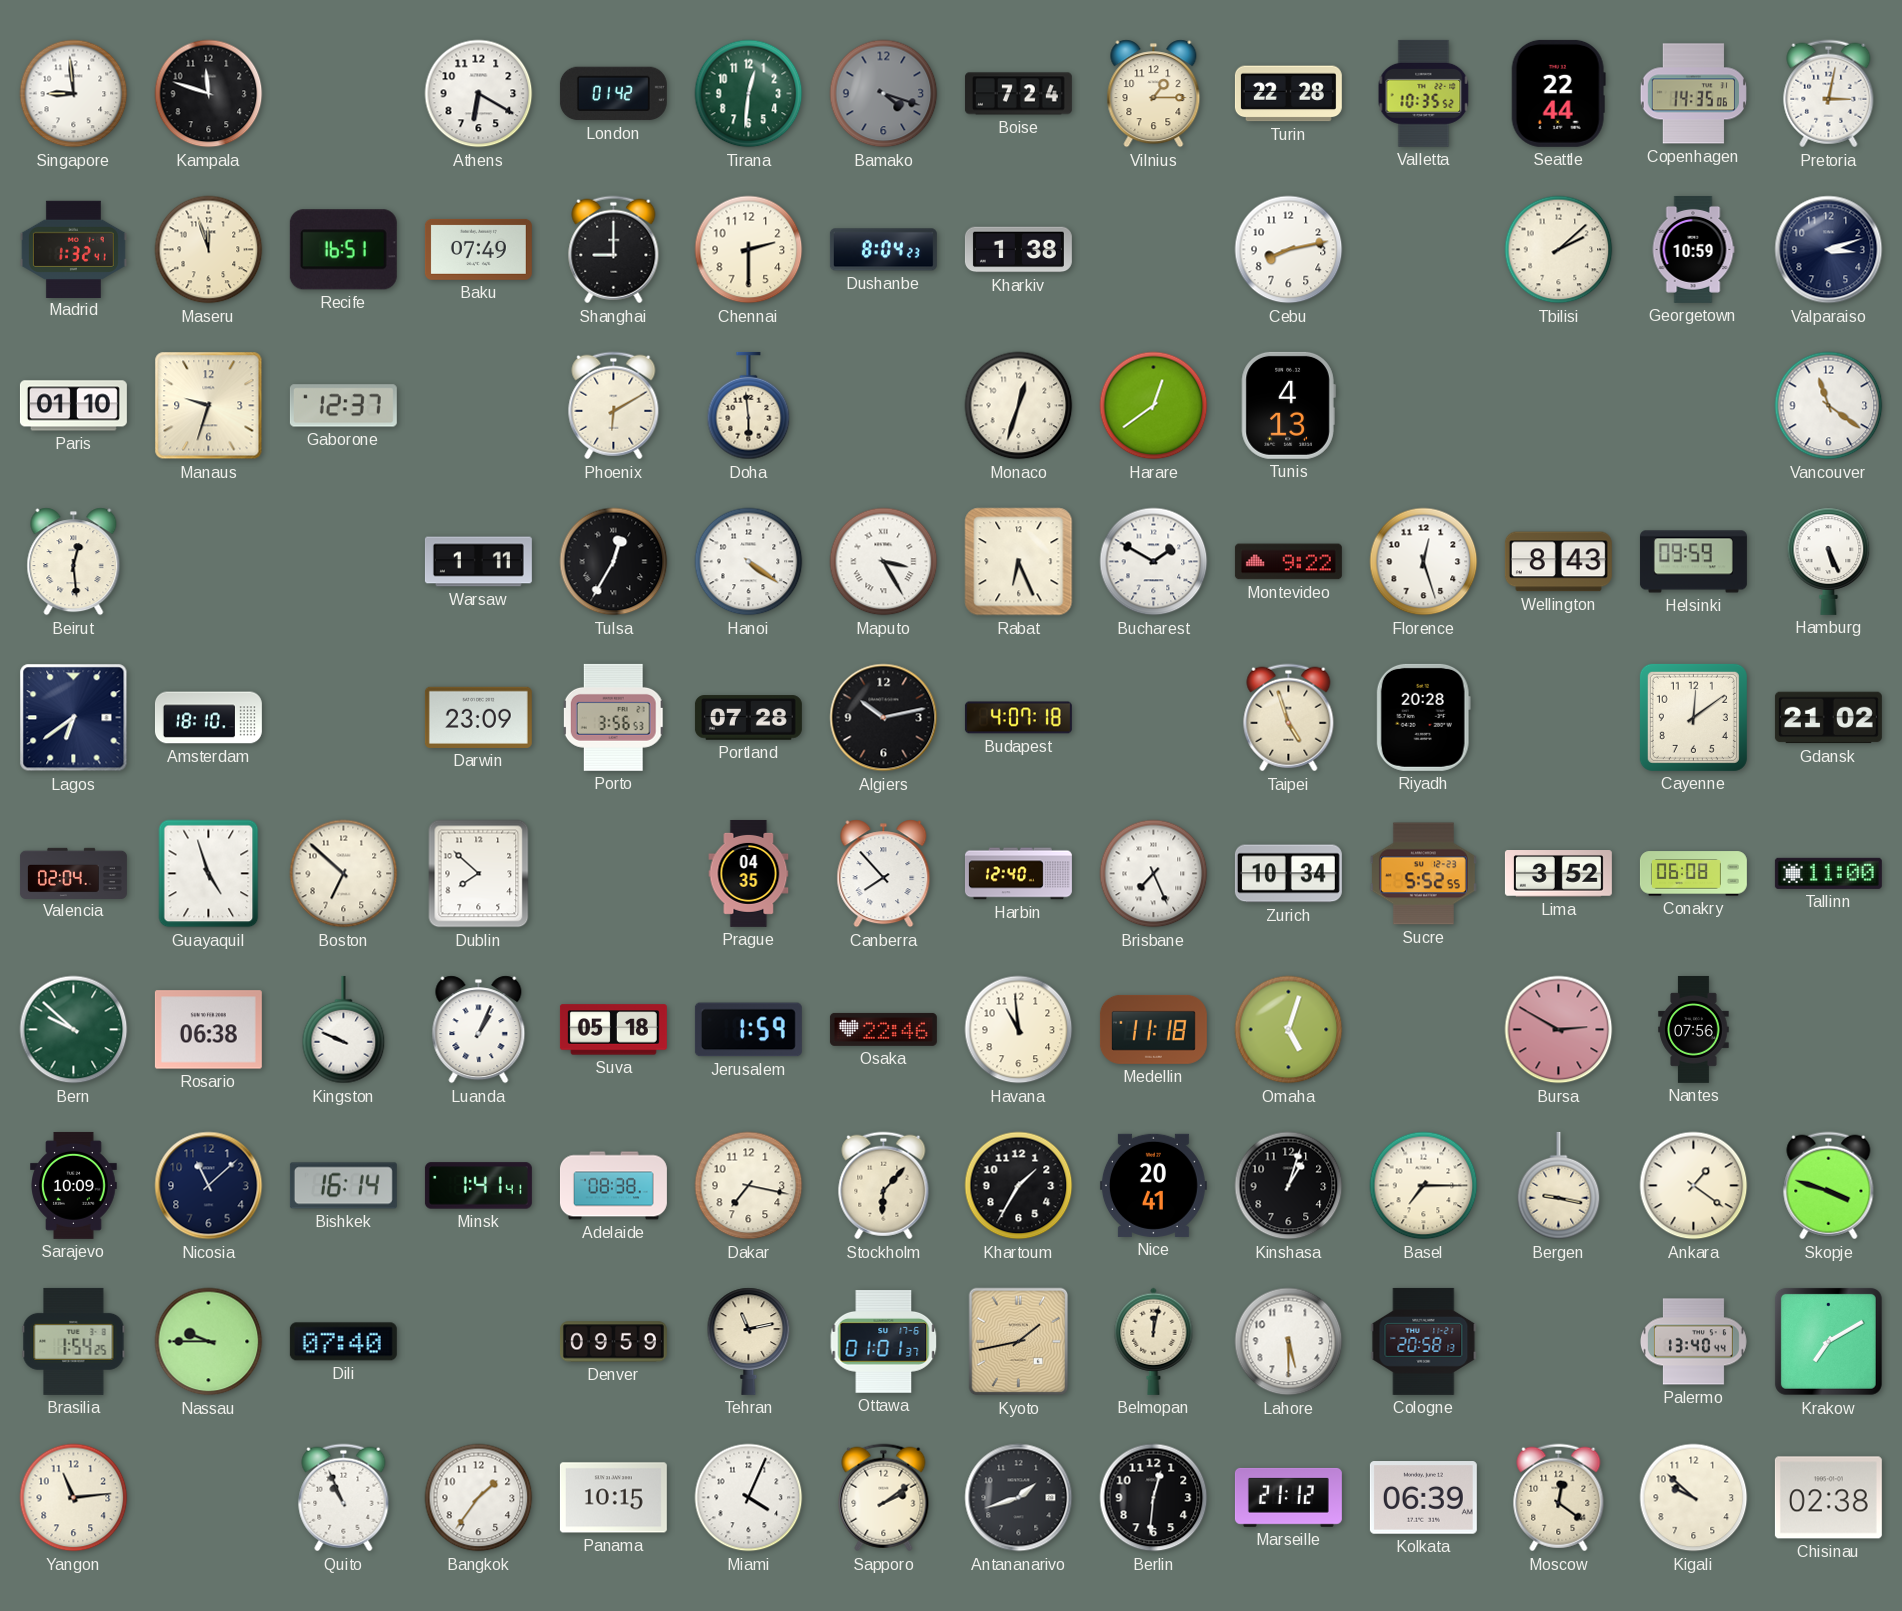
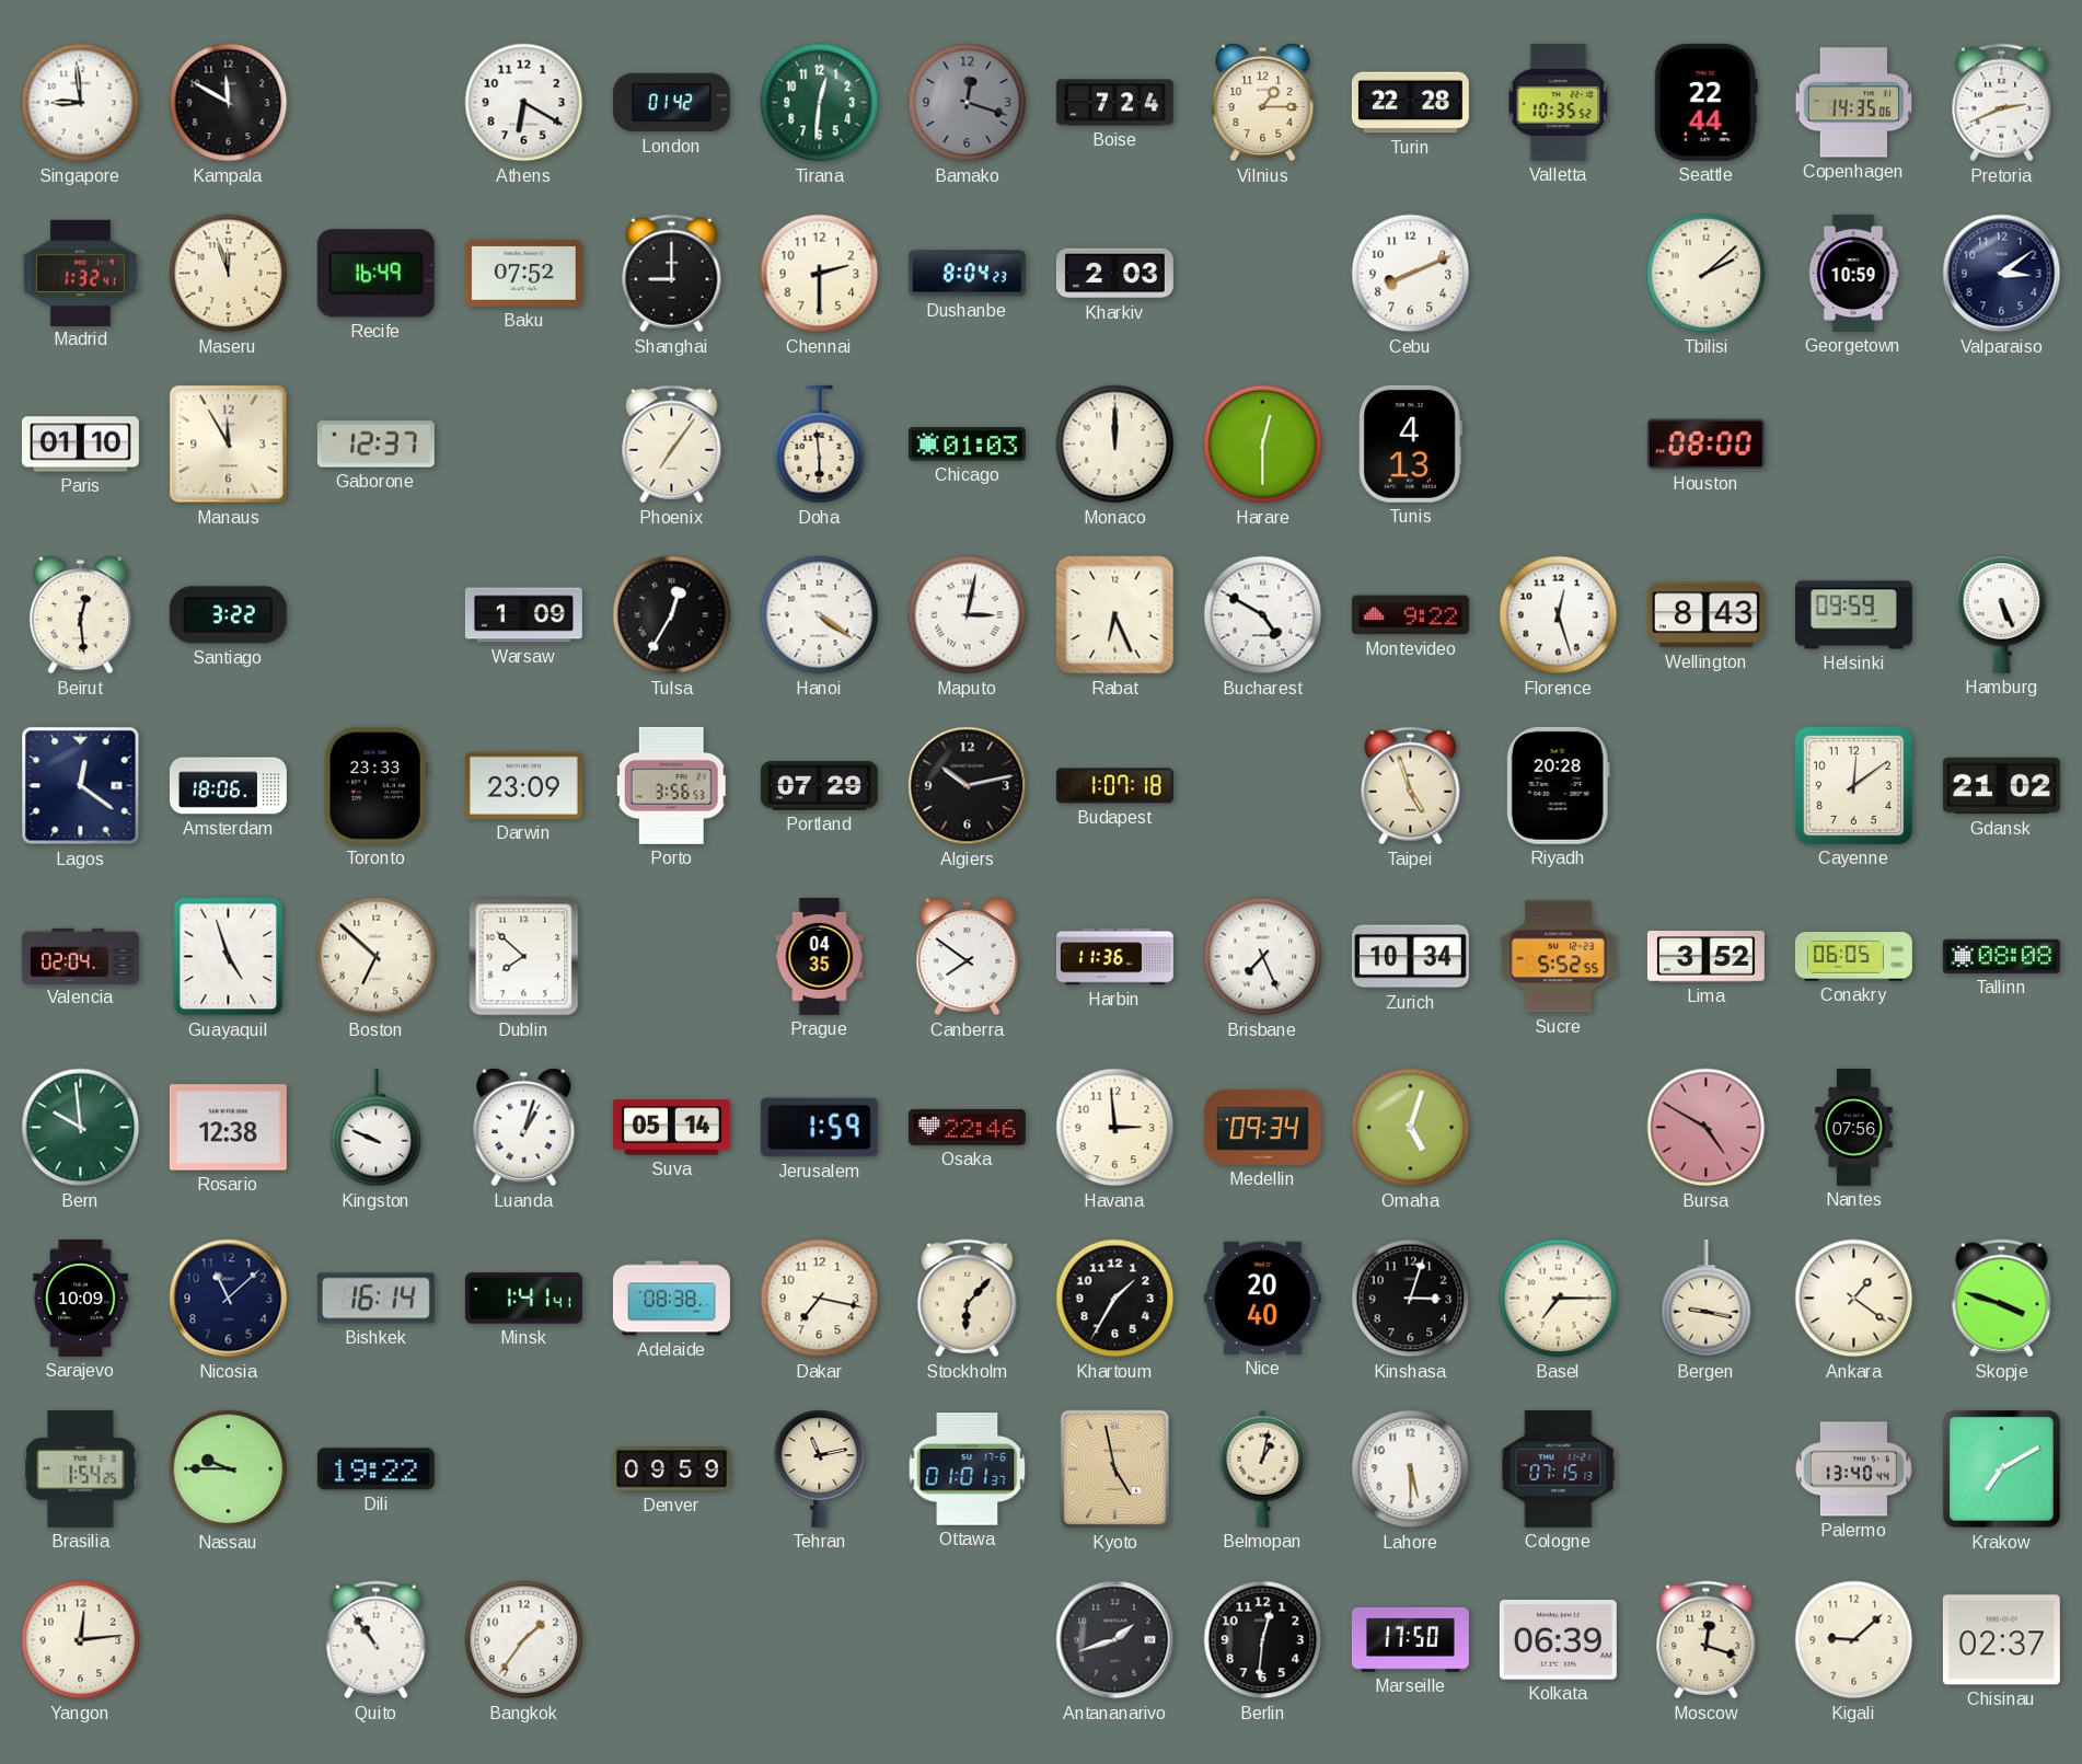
Kampala: 11:48 -> 11:50 (229, 103)
Bamako: 4:18 -> 12:18 (968, 103)
Pretoria: 3:02 -> 2:41 (2002, 103)
Recife: 16:51 -> 16:49 (375, 274)
Baku: 07:49 -> 07:52 (523, 273)
Kharkiv: 1:38 -> 2:03 (1114, 274)
Cebu: 8:13 -> 8:11 (1411, 274)
Valparaiso: 3:12 -> 3:09 (2002, 274)
Manaus: 9:33 -> 11:55 (229, 445)
Phoenix: 6:10 -> 7:06 (672, 445)
Chicago: none -> 01:03 (967, 445)
Monaco: 12:33 -> 12:00 (1115, 445)
Harare: 12:39 -> 12:30 (1263, 445)
Houston: none -> 08:00 (1705, 445)
Vancouver: 11:21 -> none (1829, 406)
Santiago: none -> 3:22 (228, 615)
Warsaw: 1:11 -> 1:09 (523, 615)
Maputo: 3:25 -> 3:02 (968, 615)
Bucharest: 1:50 -> 4:50 (1263, 615)
Lagos: 6:39 -> 12:21 (81, 786)
Amsterdam: 18:10 -> 18:06 (228, 786)
Toronto: none -> 23:33 (375, 785)
Portland: 07:28 -> 07:29 (819, 786)
Budapest: 4:07 -> 1:07 (1114, 786)
Canberra: 7:53 -> 7:51 (968, 957)
Harbin: 12:40 -> 11:36 (1114, 957)
Conakry: 06:08 -> 06:05 (1853, 957)
Tallinn: 11:00 -> 08:08 (2001, 956)
Bern: 9:52 -> 9:59 (81, 1128)
Rosario: 06:38 -> 12:38 (228, 1128)
Luanda: 1:04 -> 1:03 (524, 1128)
Suva: 05:18 -> 05:14 (671, 1128)
Havana: 10:59 -> 2:59 (1115, 1128)
Medellin: 11:18 -> 09:34 (1262, 1127)
Bursa: 2:50 -> 4:50 (1707, 1128)
Nice: 20:41 -> 20:40 (1262, 1298)
Kinshasa: 1:03 -> 3:03 (1411, 1299)
Dili: 07:40 -> 19:22 (375, 1469)
Kyoto: 1:43 -> 4:58 (1115, 1469)
Belmopan: 12:02 -> 1:02 (1263, 1468)
Cologne: 20:58 -> 07:15 (1559, 1468)
Yangon: 11:14 -> 12:14 (81, 1640)
Quito: 10:56 -> 10:54 (377, 1640)
Panama: 10:15 -> none (613, 1498)
Miami: 4:04 -> none (749, 1498)
Sapporo: 2:09 -> none (884, 1498)
Marseille: 21:12 -> 17:50 (1410, 1639)
Moscow: 12:21 -> 12:18 (1707, 1640)
Kigali: 9:52 -> 9:08 (1854, 1640)
Chisinau: 02:38 -> 02:37 (2001, 1640)
